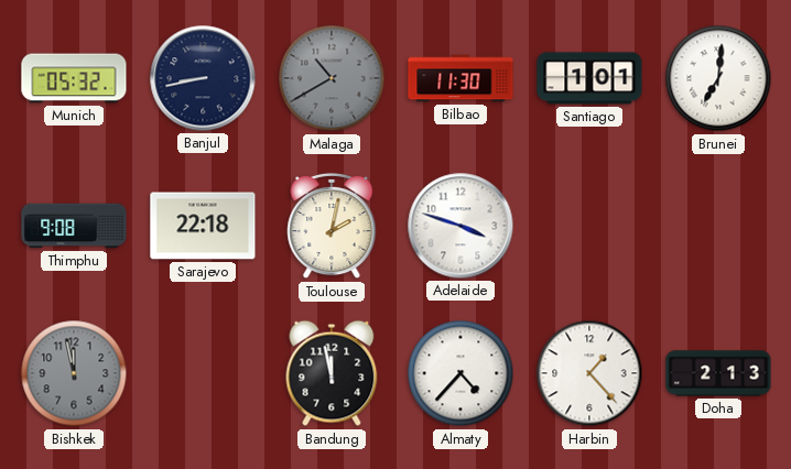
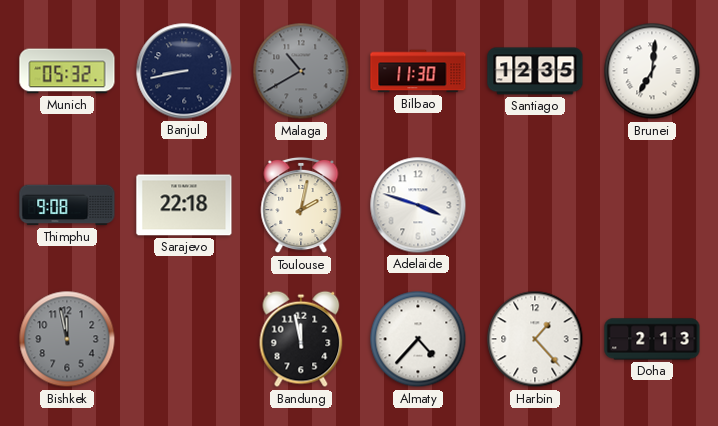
Santiago: 1:01 -> 12:35 (535, 71)
